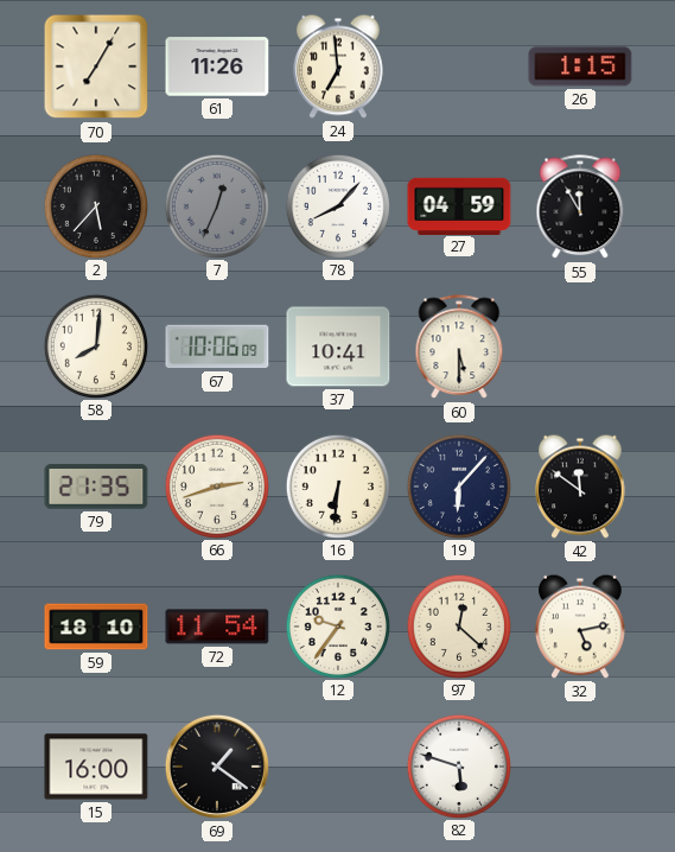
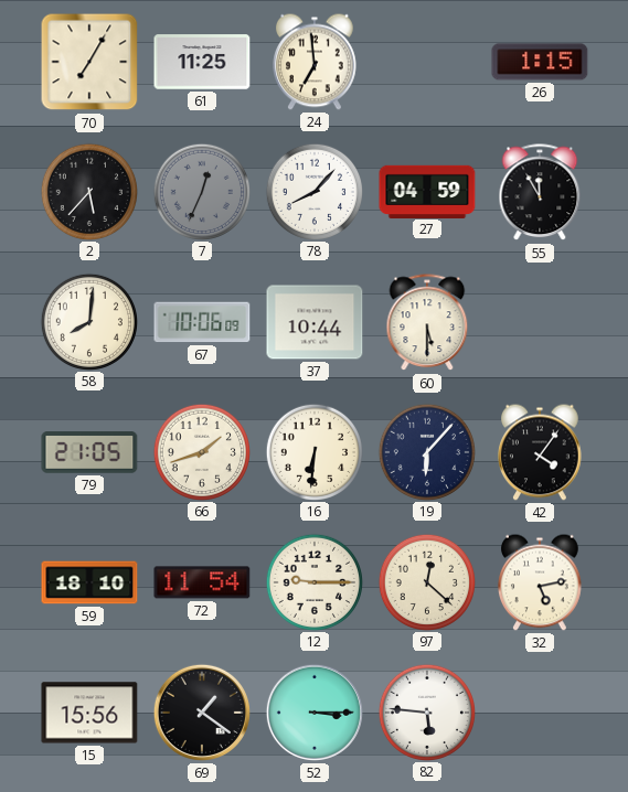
61: 11:26 -> 11:25 (202, 62)
37: 10:41 -> 10:44 (315, 322)
79: 21:35 -> 21:05 (89, 452)
66: 2:42 -> 1:42 (201, 451)
42: 11:51 -> 4:06 (540, 452)
12: 9:36 -> 9:15 (313, 581)
15: 16:00 -> 15:56 (89, 713)
52: none -> 3:15 (315, 713)
82: 5:48 -> 5:46 (426, 711)
